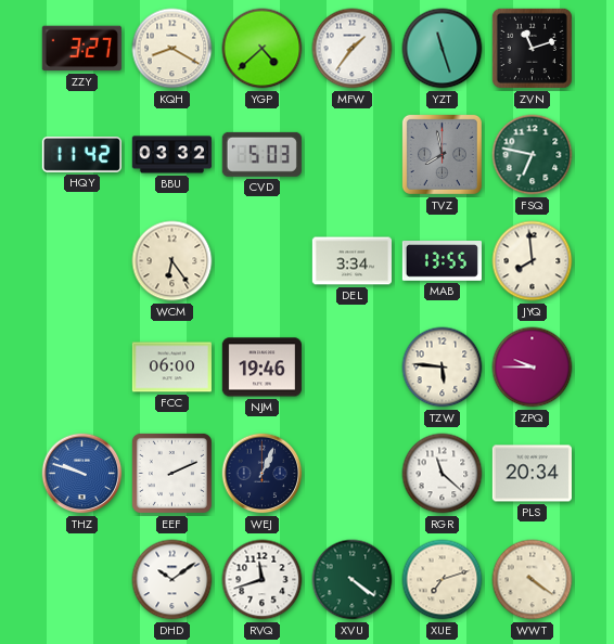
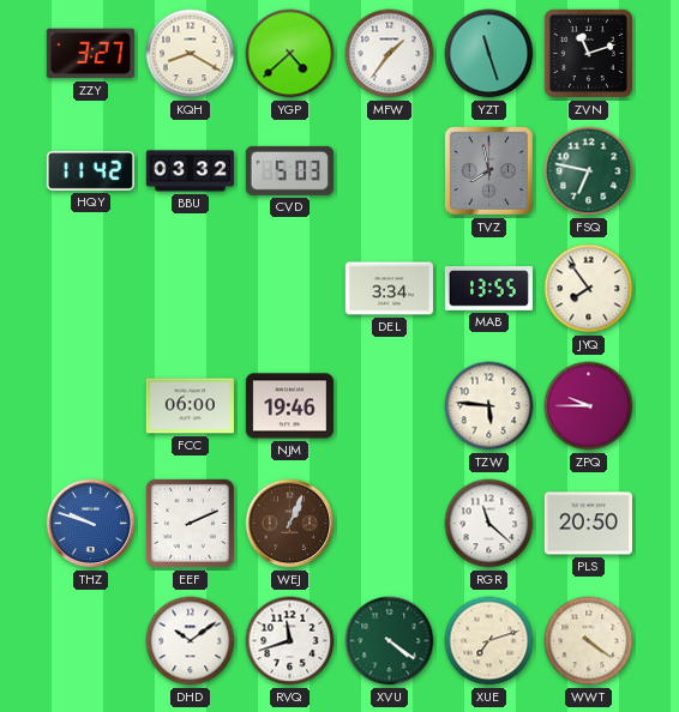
WCM: 6:24 -> none (172, 261)
JYQ: 7:59 -> 7:54 (589, 289)
WEJ dial: navy -> brown (290, 524)
PLS: 20:34 -> 20:50 (588, 524)
